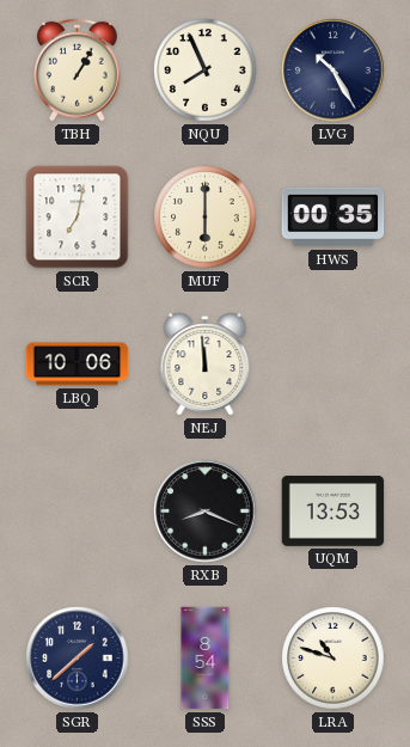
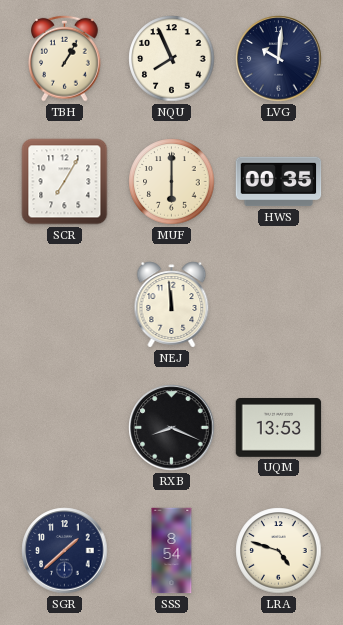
LVG: 10:25 -> 10:01 (279, 59)
SCR: 7:02 -> 7:05 (65, 182)
LBQ: 10:06 -> none (78, 365)
LRA: 10:48 -> 4:48 (279, 551)
